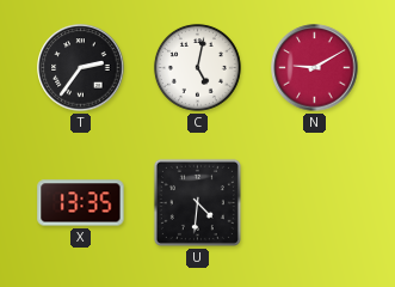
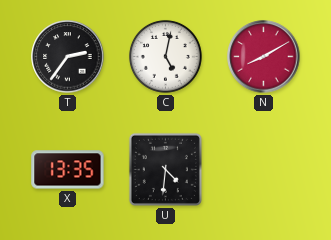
N: 9:10 -> 8:10 (264, 57)
